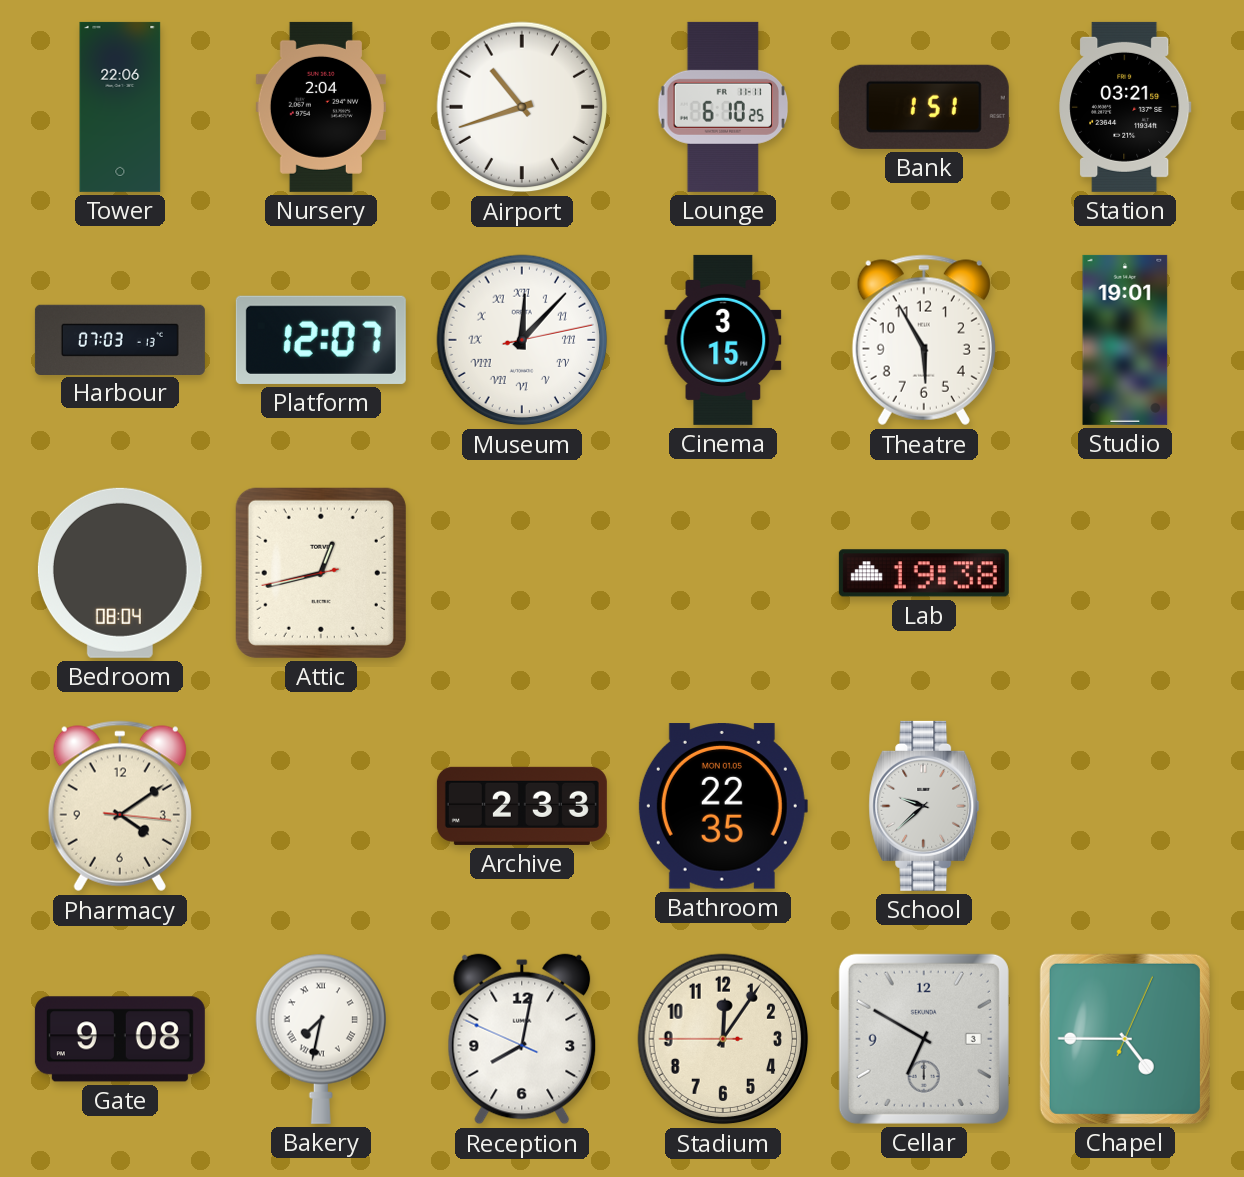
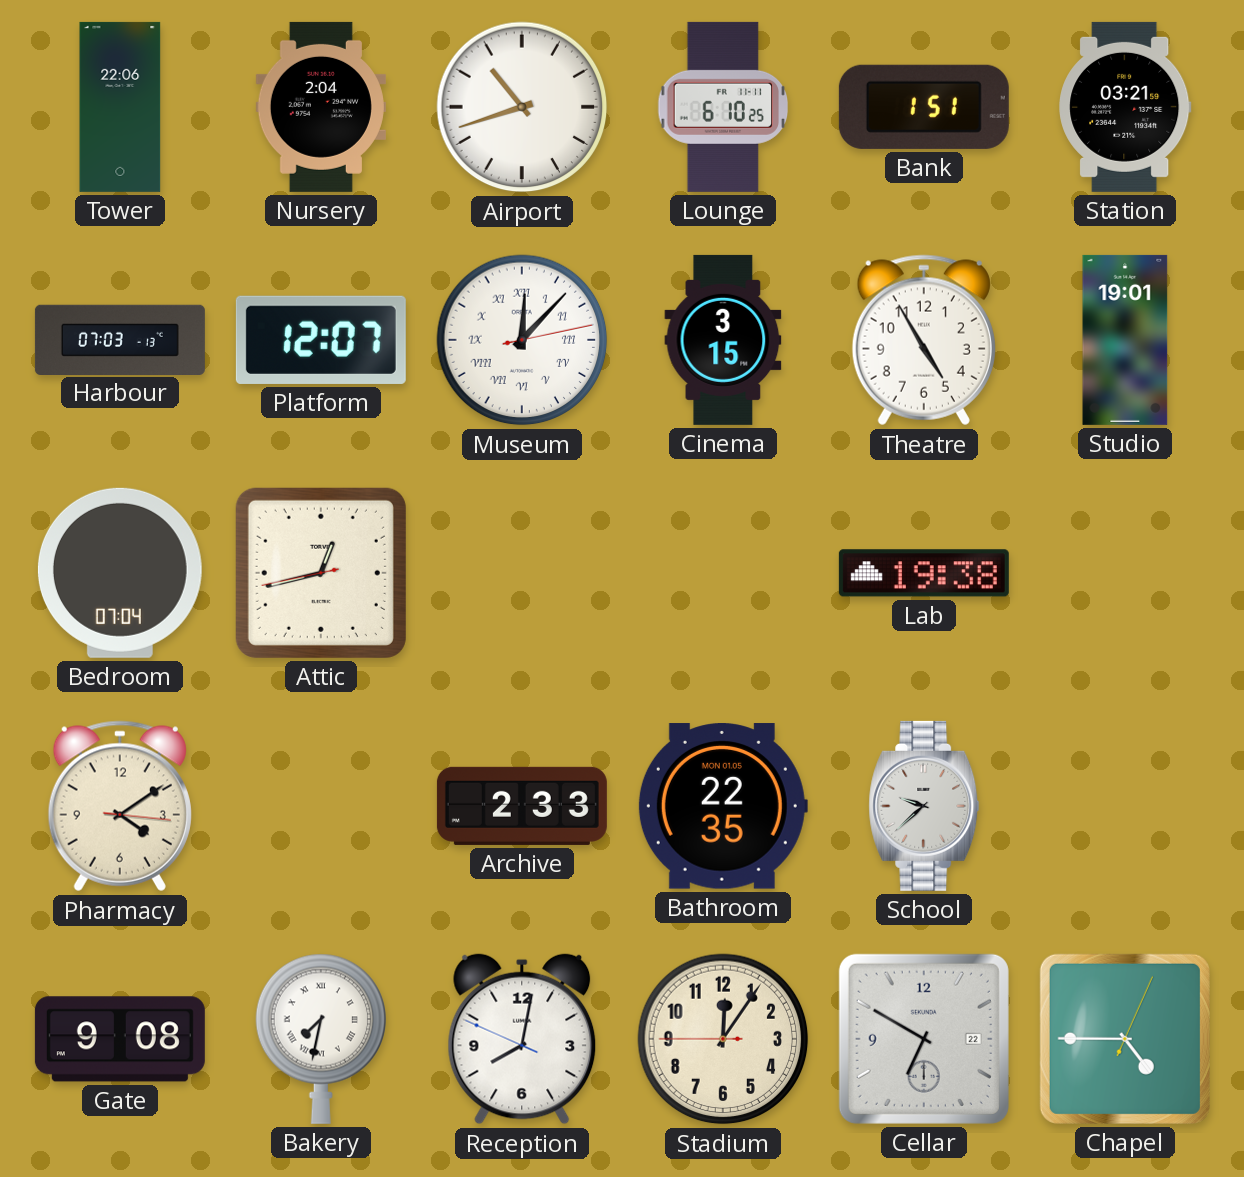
Theatre: 5:55 -> 4:55 (924, 340)
Bedroom: 08:04 -> 07:04 (120, 573)
Cellar date: 3 -> 22 (924, 1039)
